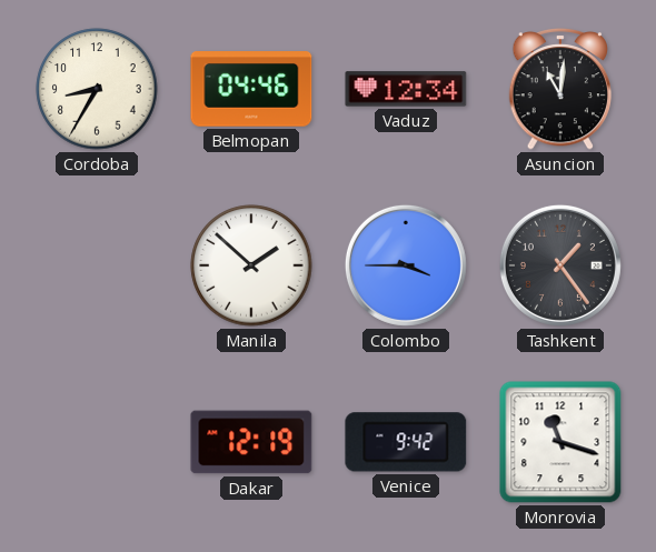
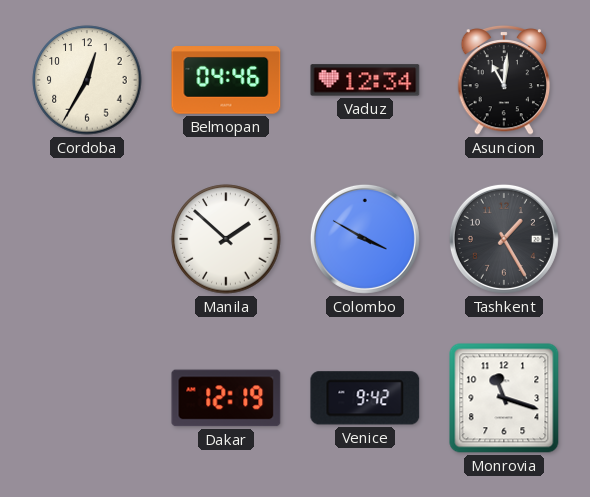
Cordoba: 8:35 -> 12:35 (87, 80)
Colombo: 3:45 -> 3:50 (365, 239)
Tashkent: 1:24 -> 1:25 (504, 239)
